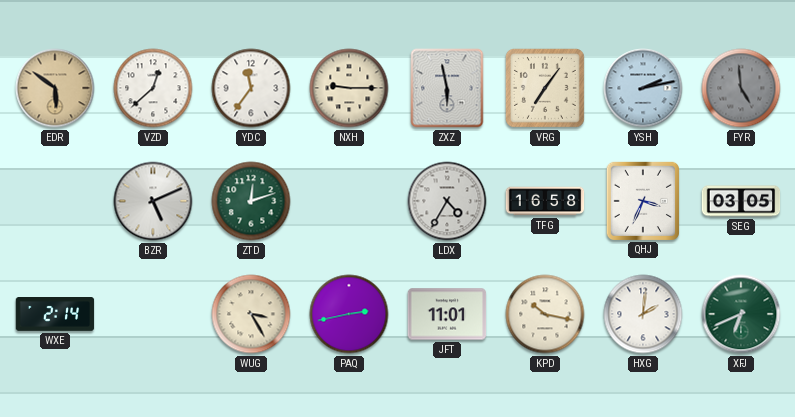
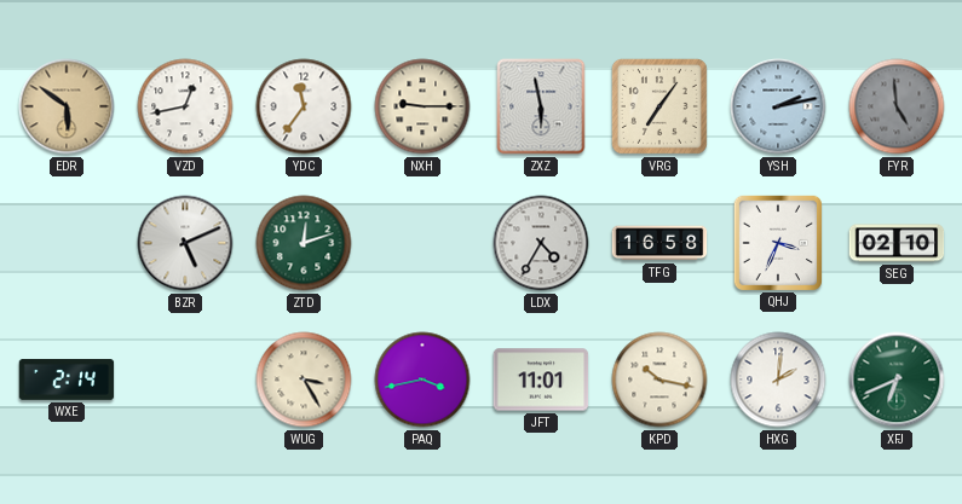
VZD: 12:38 -> 12:43 (185, 106)
SEG: 03:05 -> 02:10 (897, 243)
PAQ: 2:43 -> 3:43 (422, 380)
